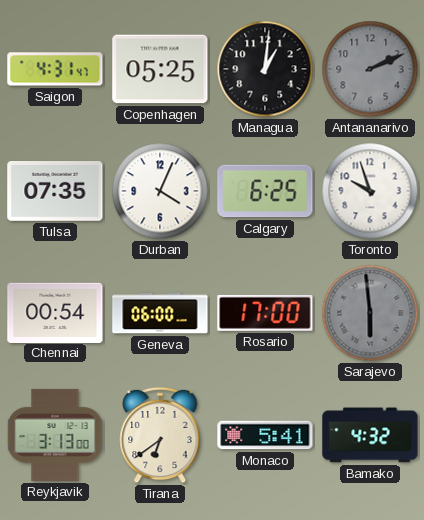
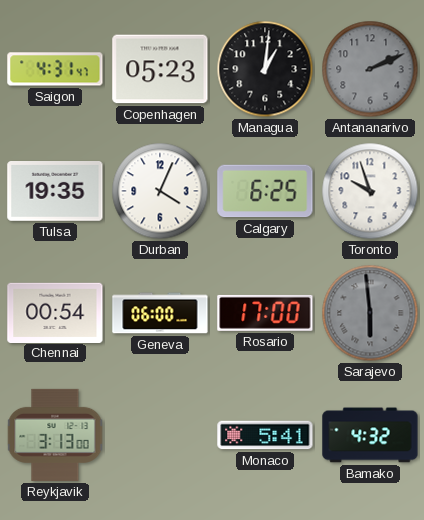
Copenhagen: 05:25 -> 05:23 (160, 69)
Tulsa: 07:35 -> 19:35 (55, 192)
Tirana: 6:39 -> none (160, 435)
